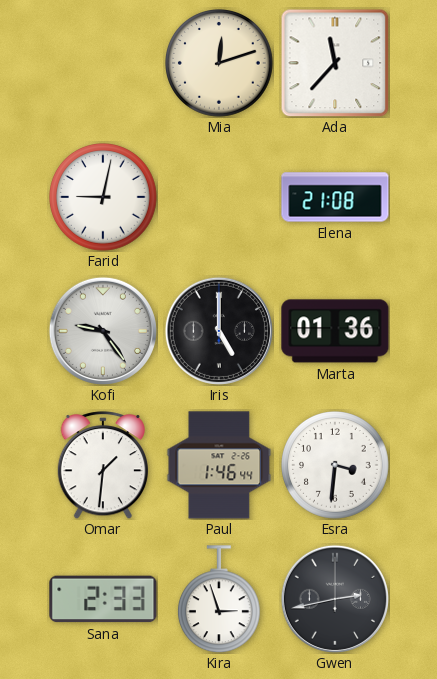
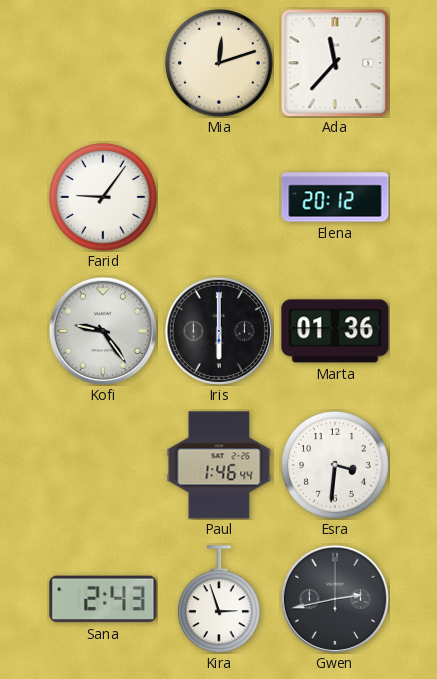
Farid: 9:02 -> 9:06 (104, 198)
Elena: 21:08 -> 20:12 (335, 197)
Iris: 5:00 -> 6:00 (219, 331)
Omar: 1:31 -> none (102, 465)
Sana: 2:33 -> 2:43 (103, 599)
